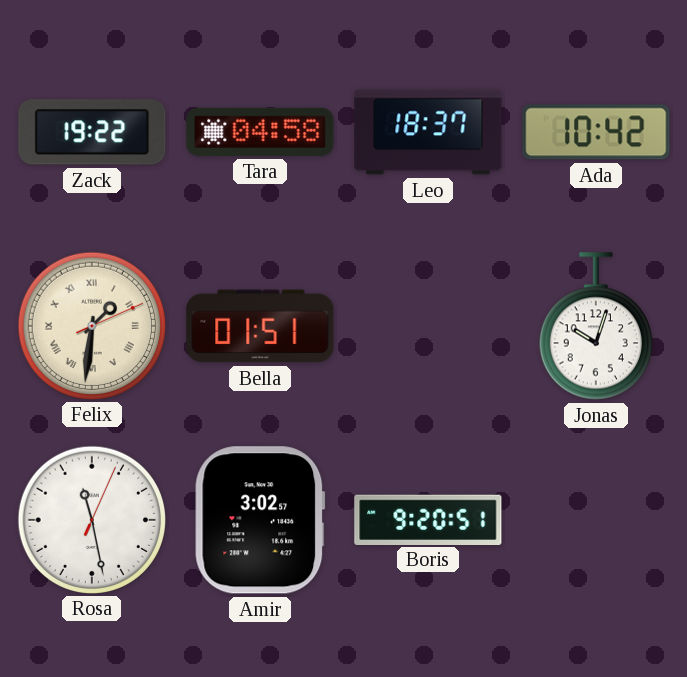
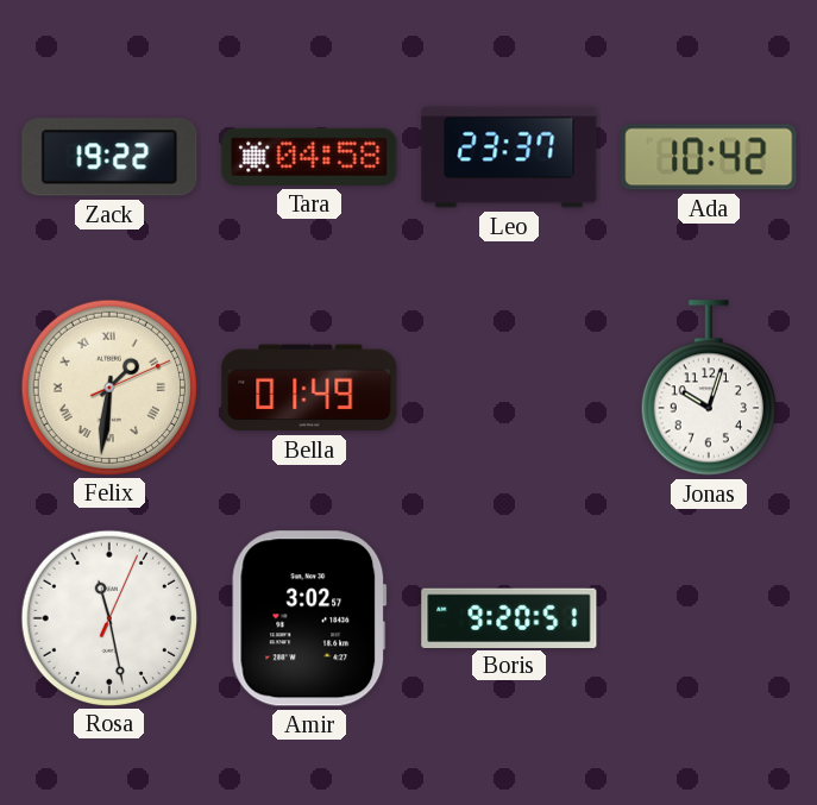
Leo: 18:37 -> 23:37 (509, 157)
Bella: 01:51 -> 01:49 (309, 388)
